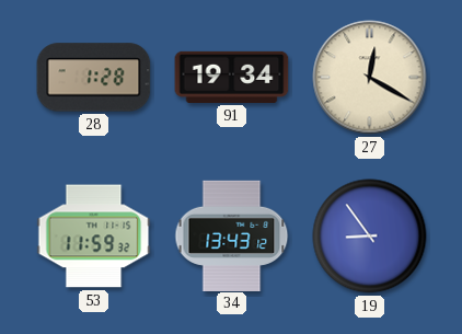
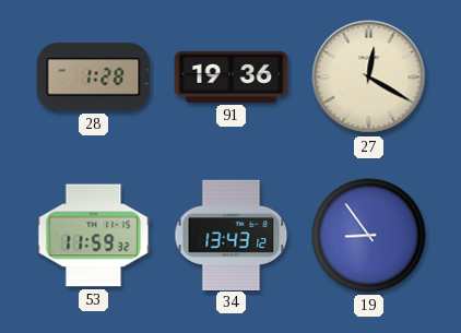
91: 19:34 -> 19:36 (232, 76)
